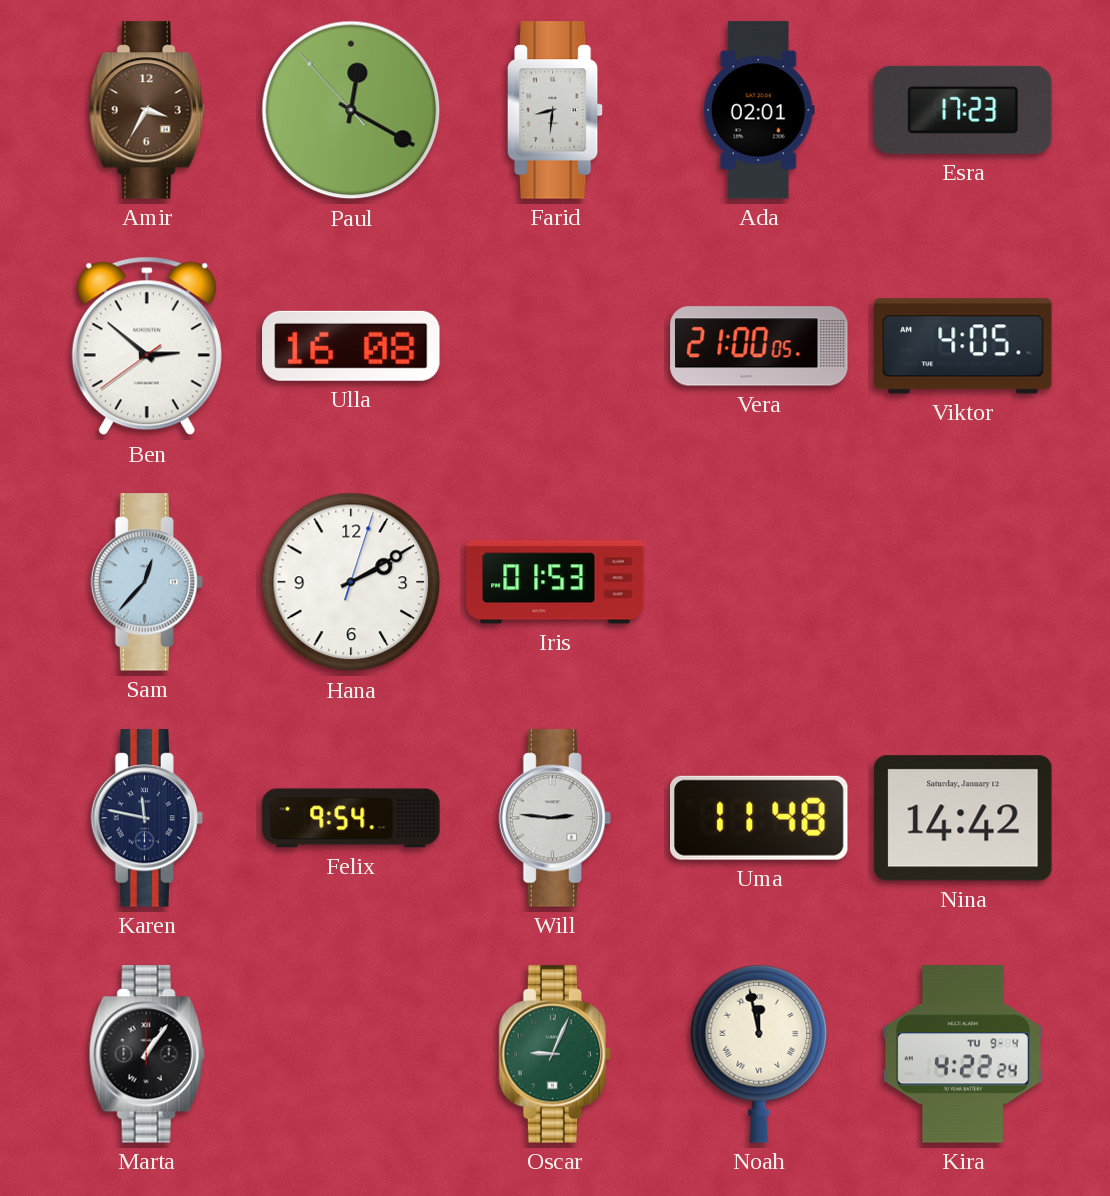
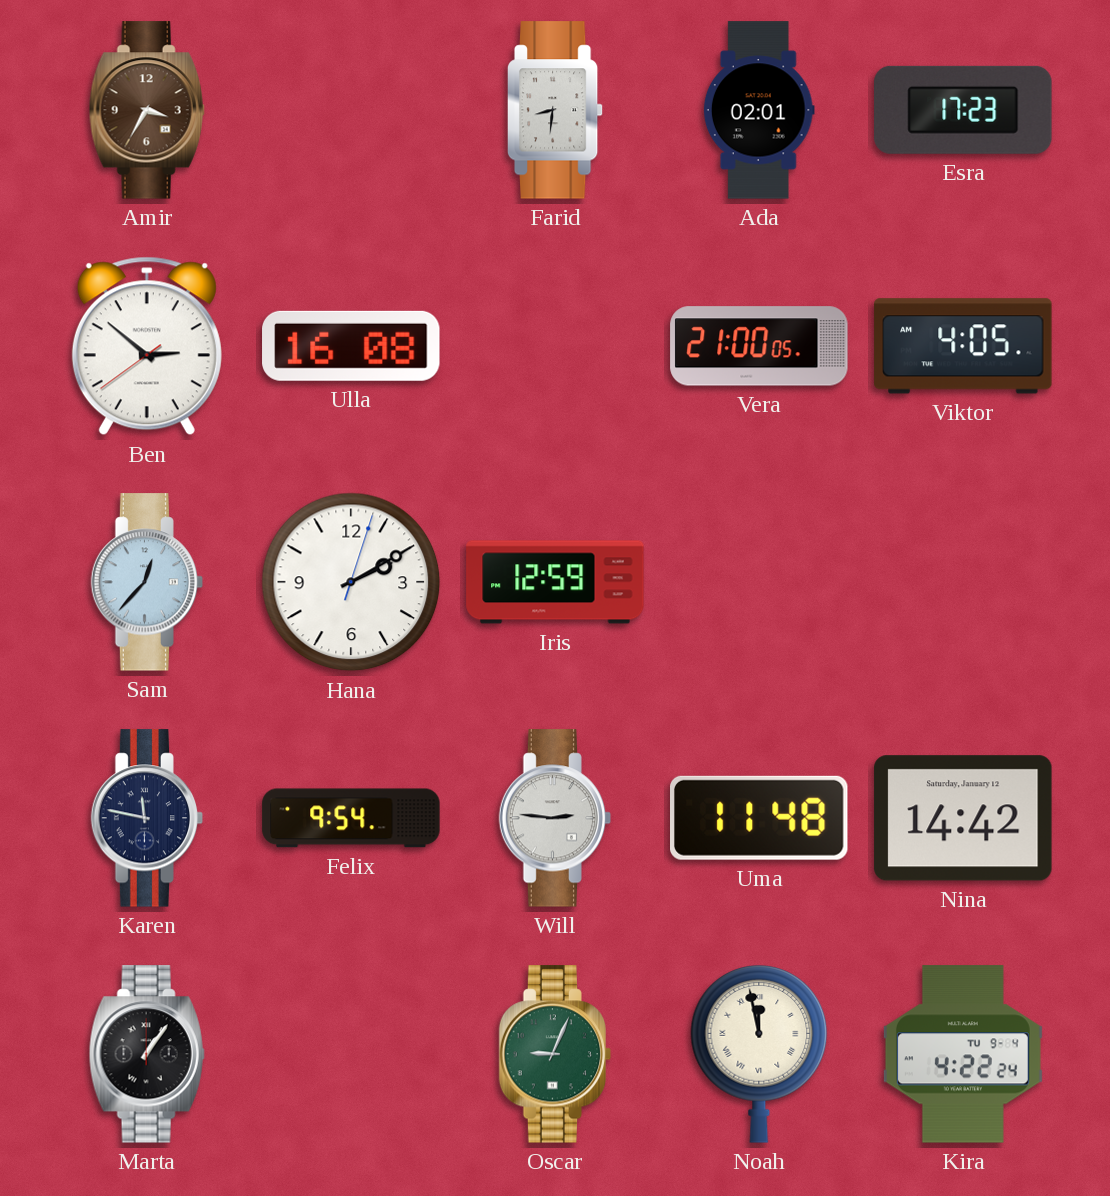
Paul: 12:19 -> none (351, 110)
Iris: 01:53 -> 12:59 (555, 582)
